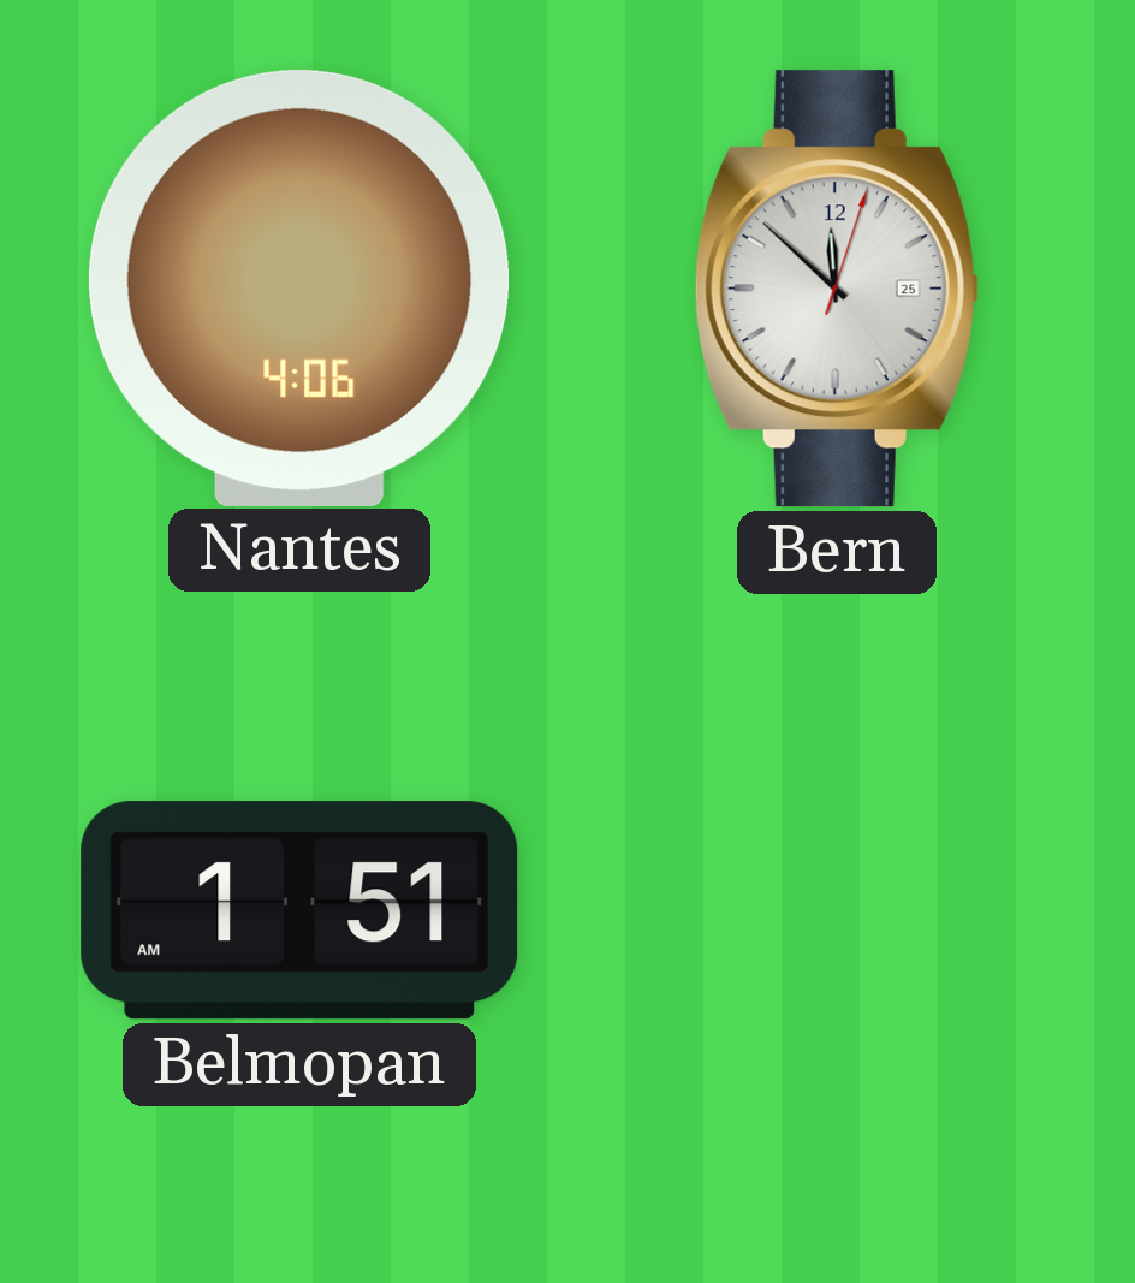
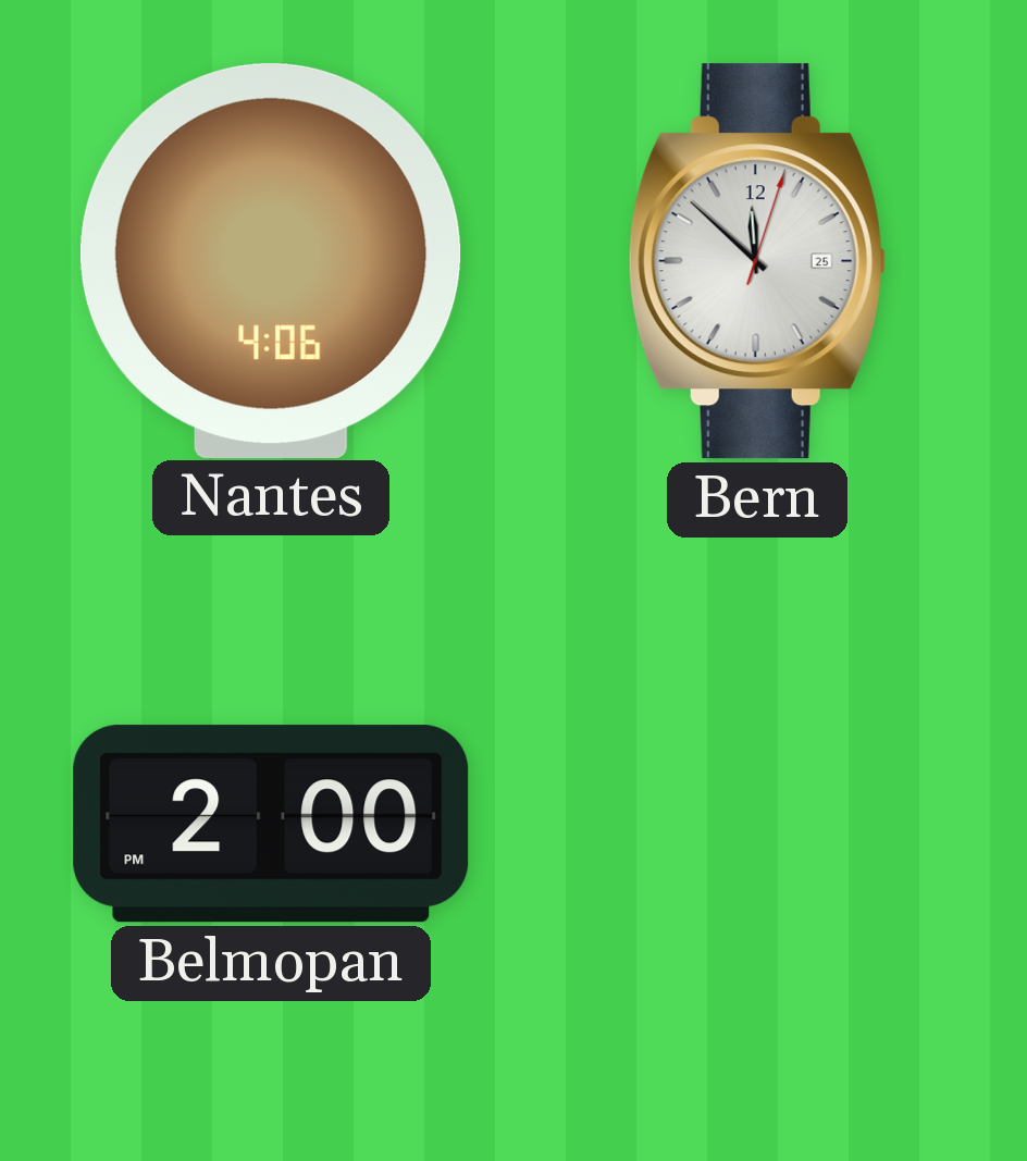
Belmopan: 1:51 -> 2:00 (271, 824)
